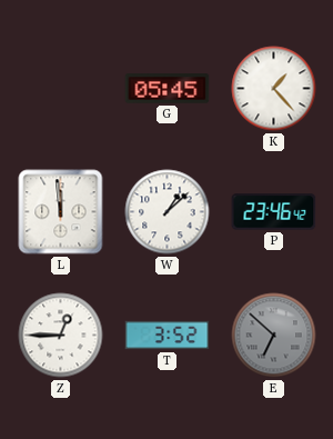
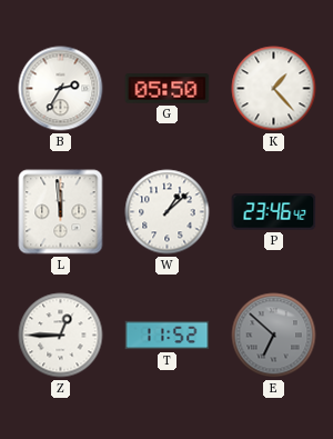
B: none -> 2:35 (61, 89)
G: 05:45 -> 05:50 (168, 89)
T: 3:52 -> 11:52 (168, 336)
